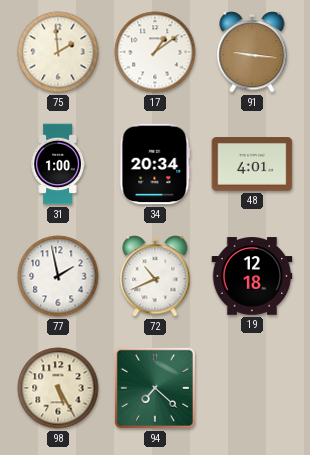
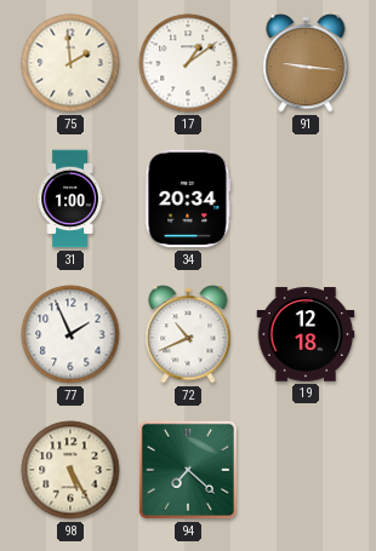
48: 4:01 -> none (252, 164)
77: 1:58 -> 1:56 (70, 334)
